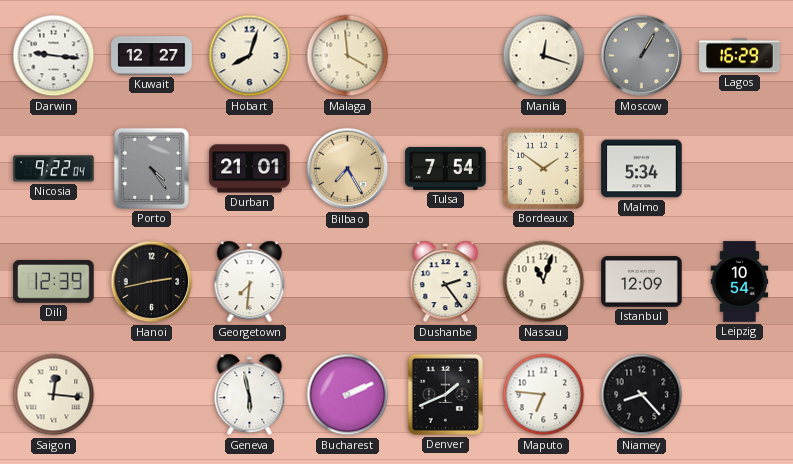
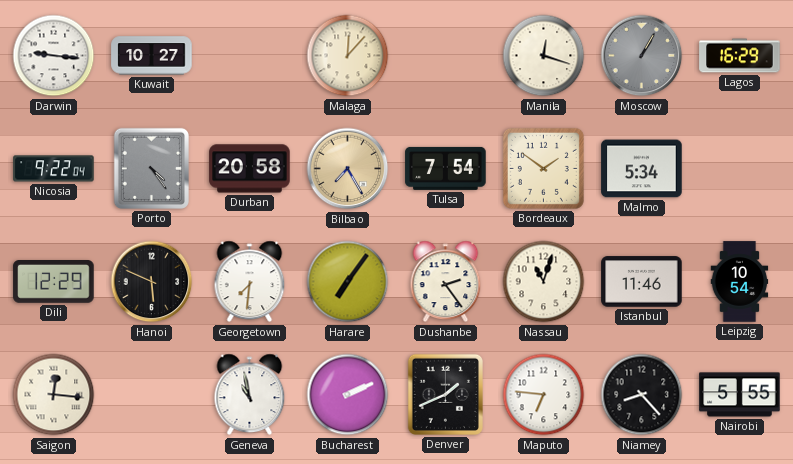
Kuwait: 12:27 -> 10:27 (152, 56)
Hobart: 8:03 -> none (250, 56)
Malaga: 3:59 -> 12:07 (348, 56)
Durban: 21:01 -> 20:58 (250, 169)
Dili: 12:39 -> 12:29 (54, 282)
Hanoi: 2:43 -> 5:49 (152, 282)
Harare: none -> 7:06 (348, 282)
Istanbul: 12:09 -> 11:46 (642, 282)
Geneva: 5:58 -> 10:58 (250, 395)
Nairobi: none -> 5:55 (740, 395)
